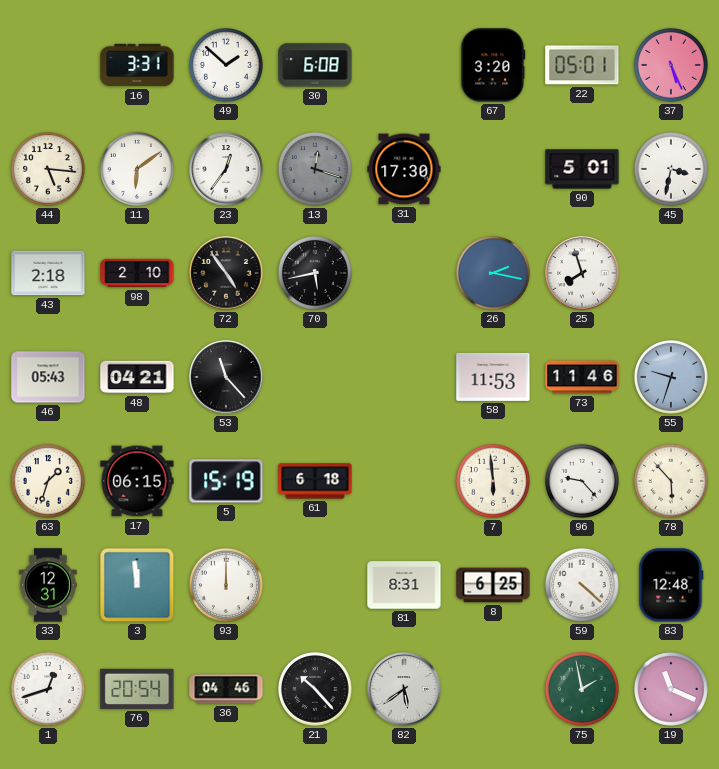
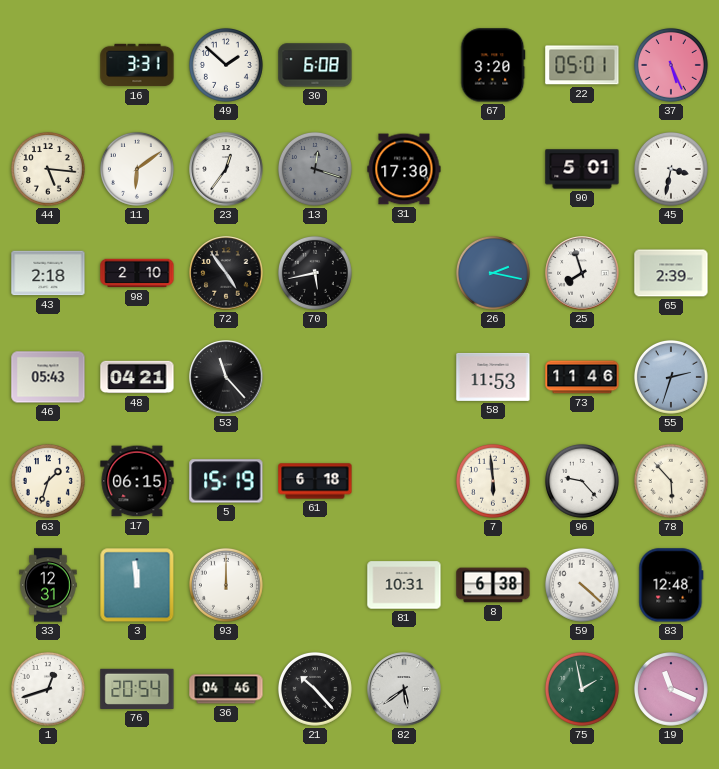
65: none -> 2:39 (671, 273)
55: 9:33 -> 2:33 (671, 377)
81: 8:31 -> 10:31 (404, 585)
8: 6:25 -> 6:38 (493, 585)
